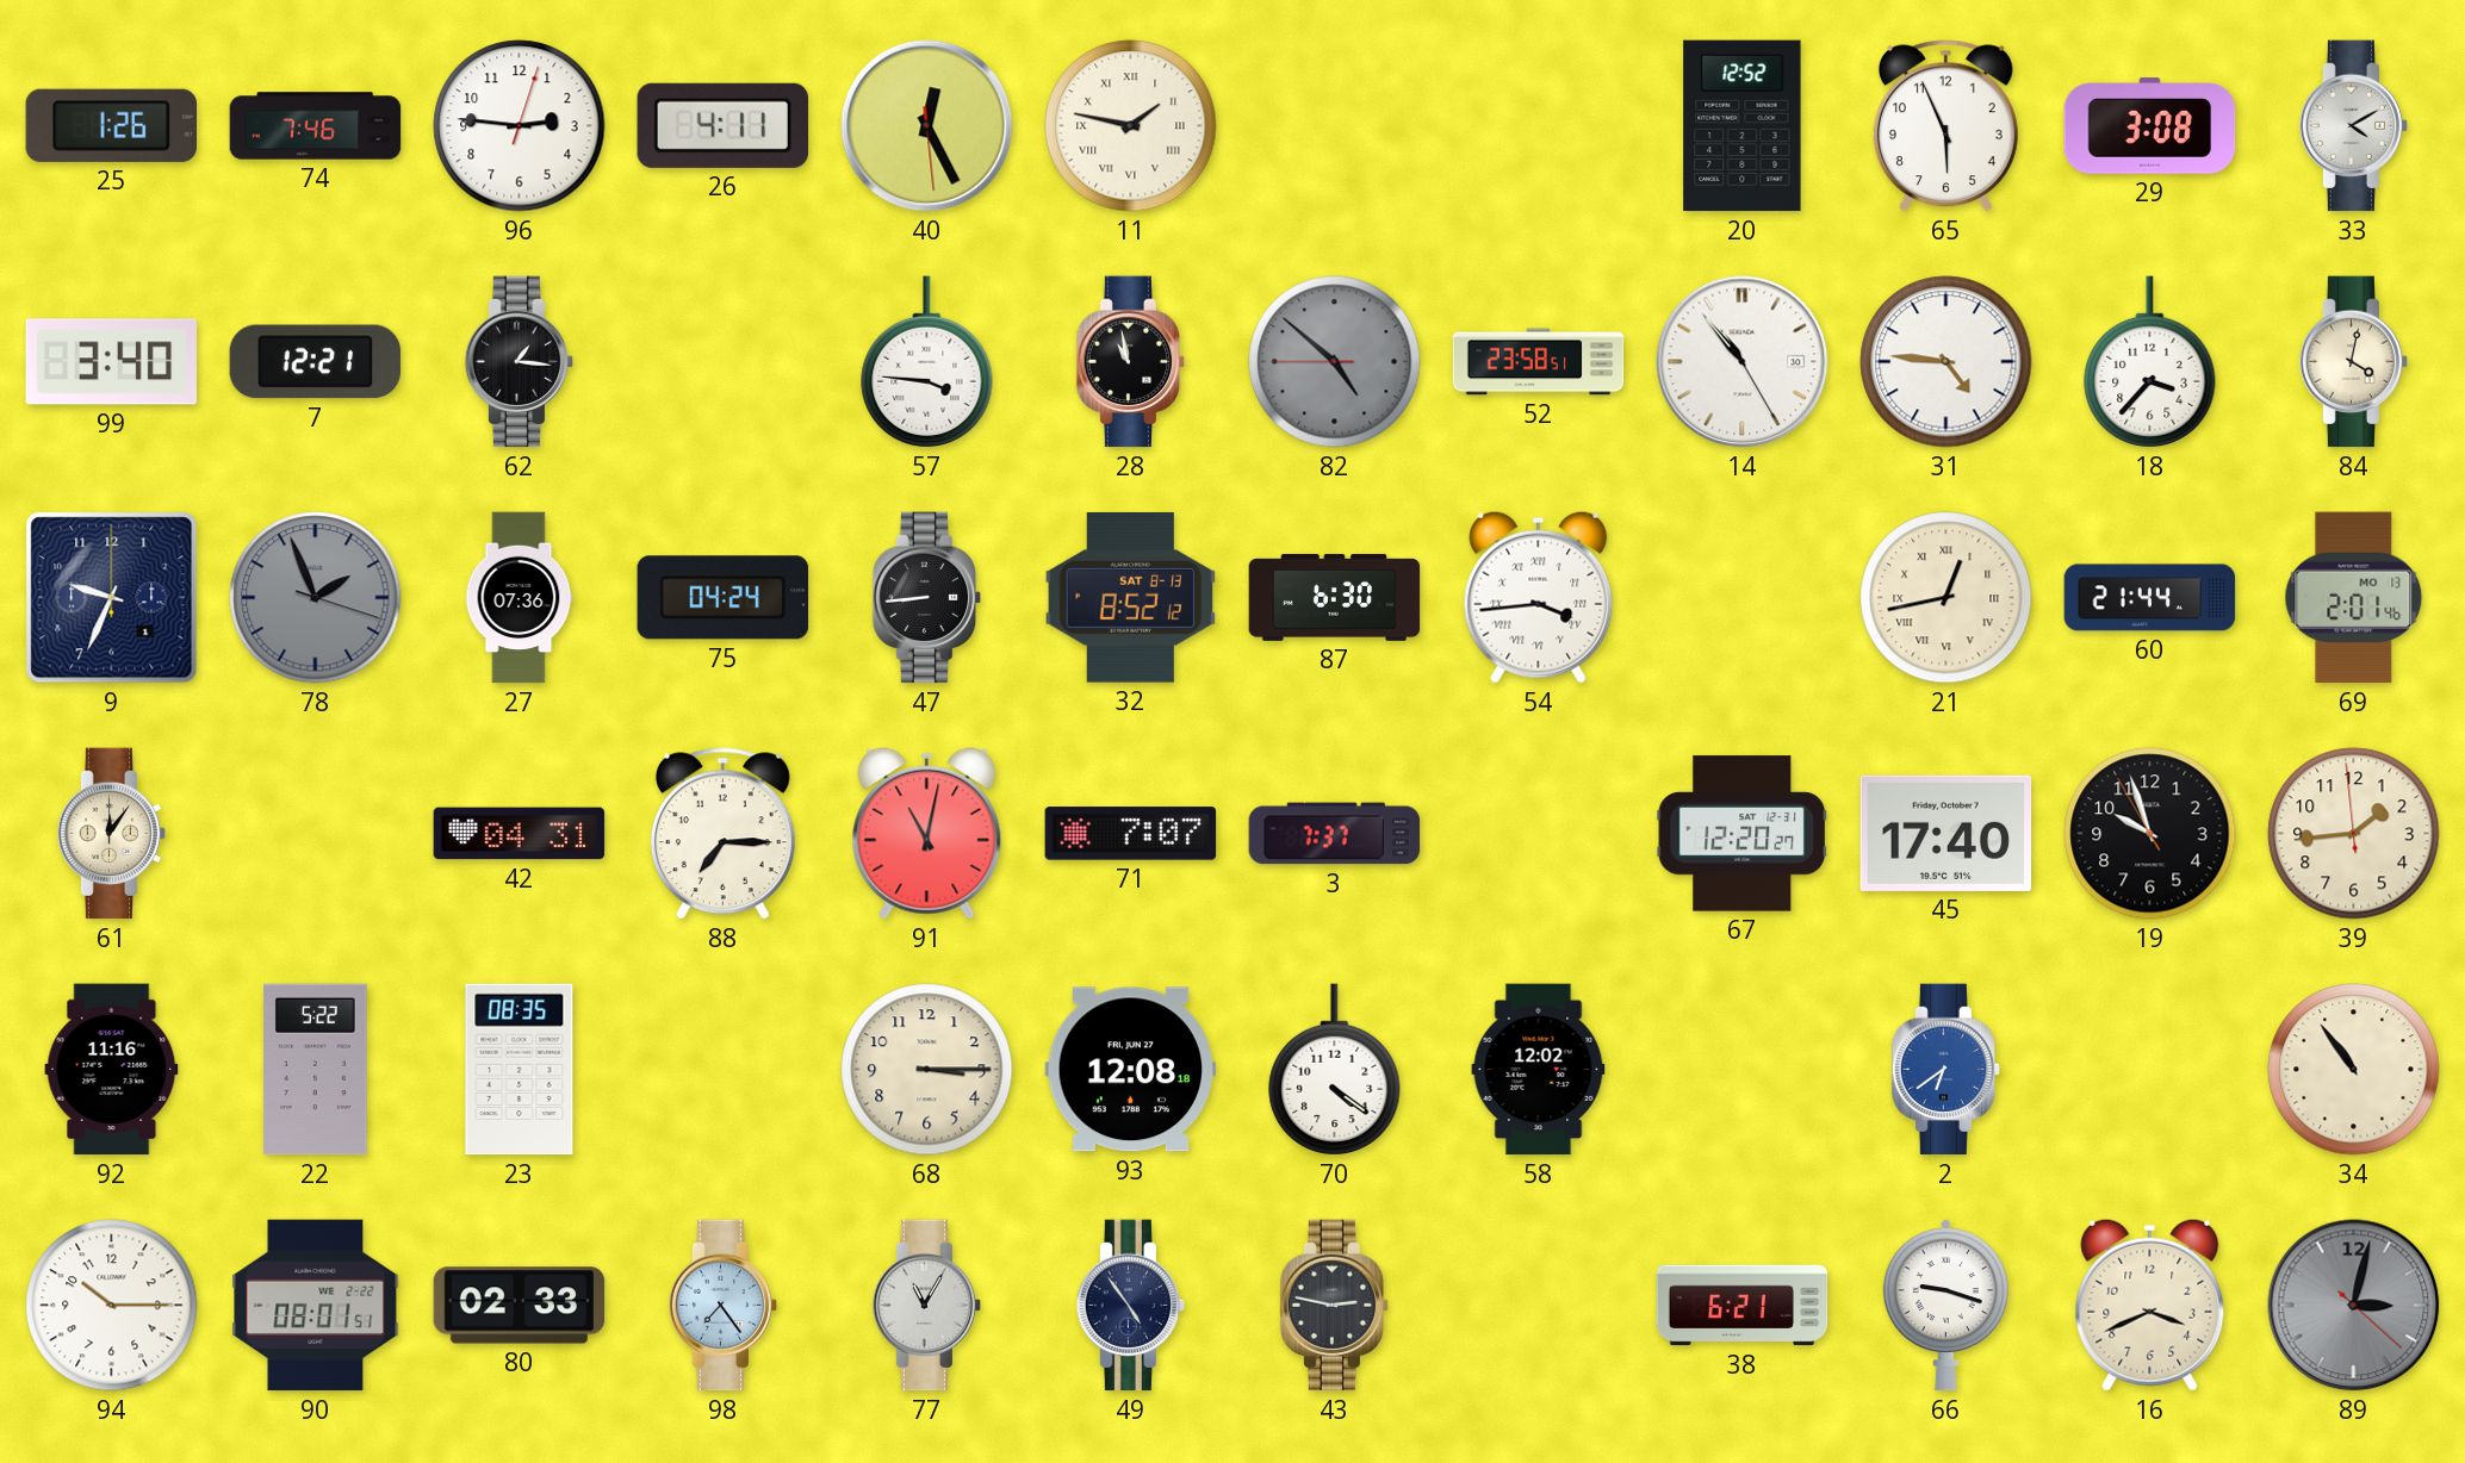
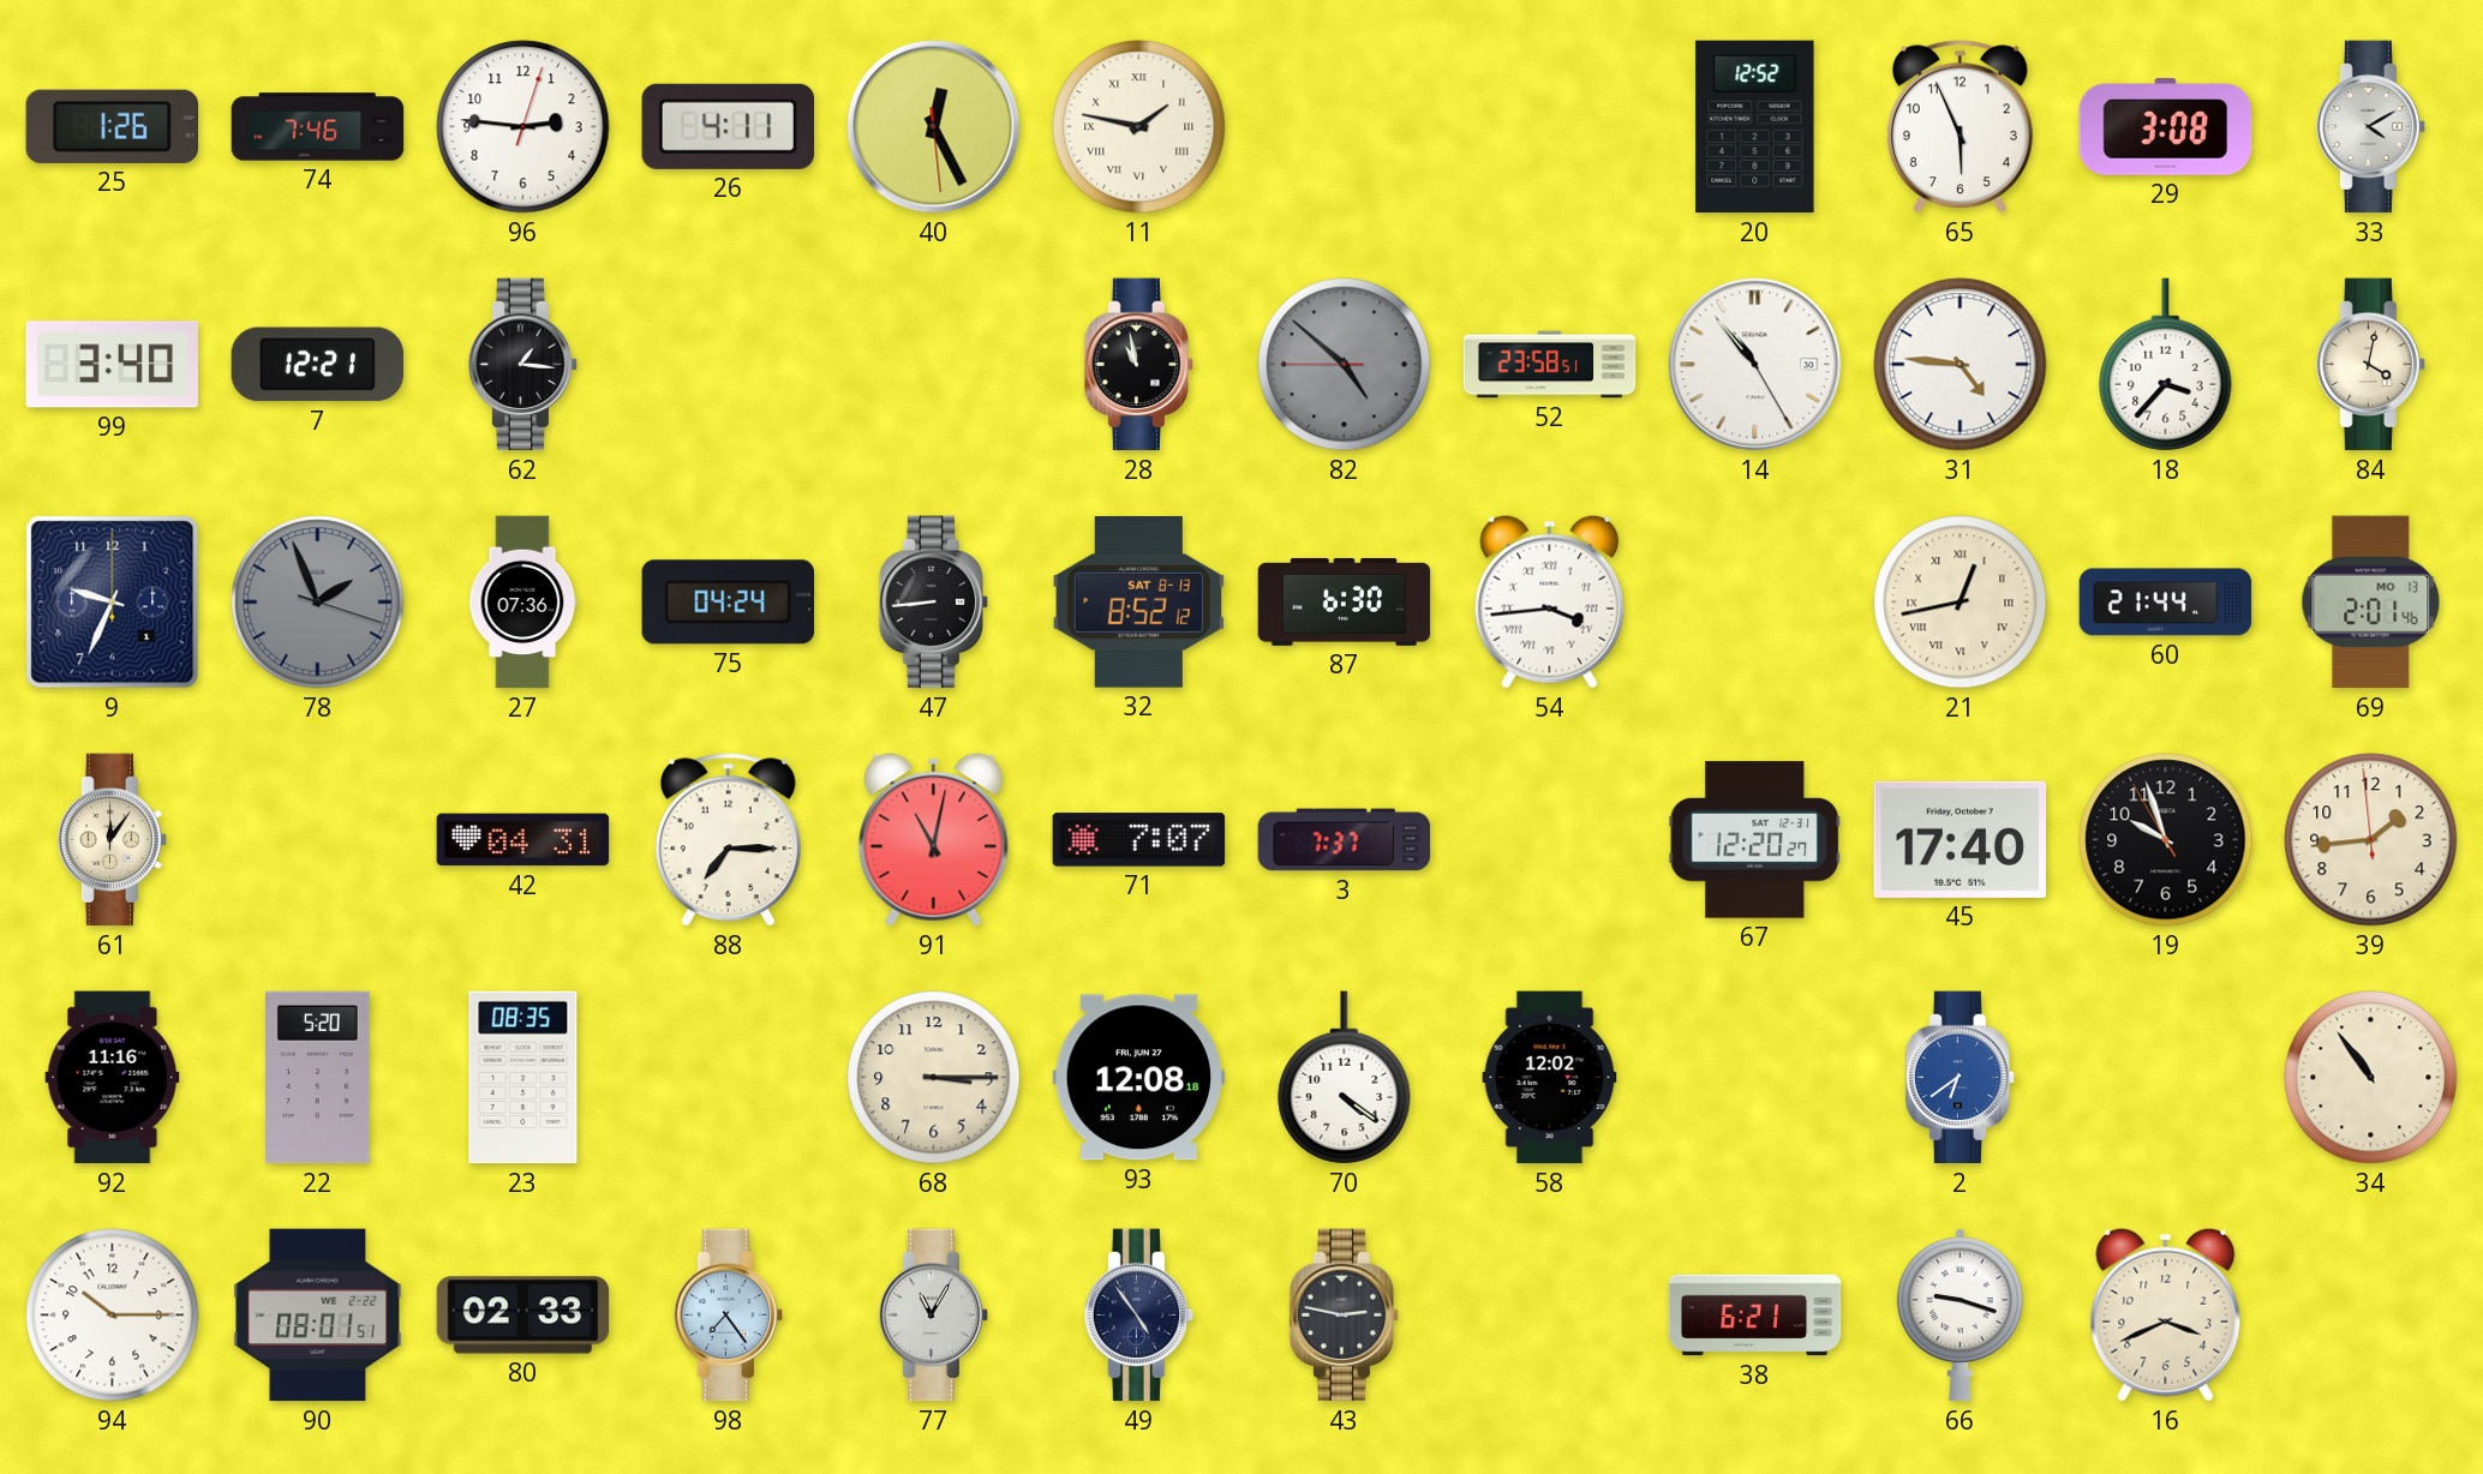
57: 3:46 -> none (927, 362)
22: 5:22 -> 5:20 (318, 1078)
89: 3:02 -> none (2354, 1306)
